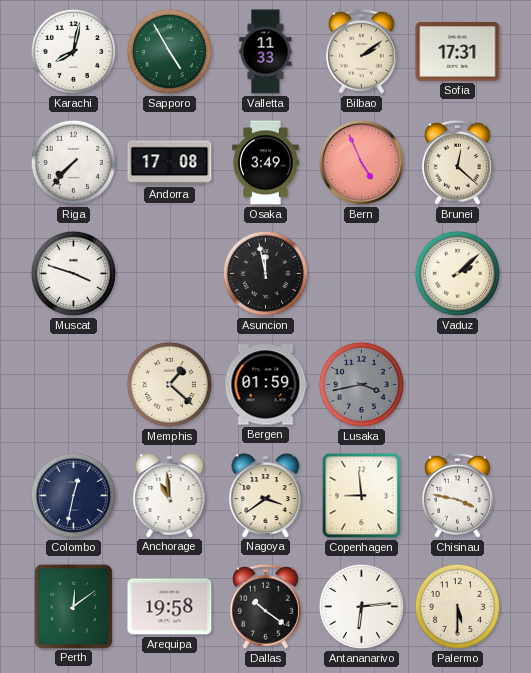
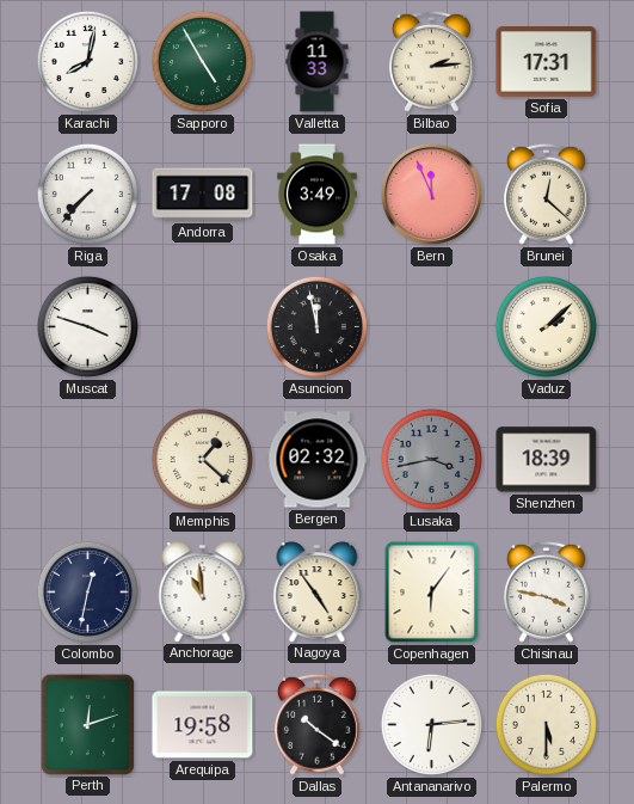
Bilbao: 2:09 -> 2:14 (431, 61)
Bern: 4:56 -> 11:56 (431, 194)
Bergen: 01:59 -> 02:32 (318, 460)
Shenzhen: none -> 18:39 (547, 460)
Nagoya: 3:39 -> 4:54 (318, 591)
Copenhagen: 8:59 -> 6:06 (432, 593)
Perth: 12:09 -> 12:12 (87, 724)
